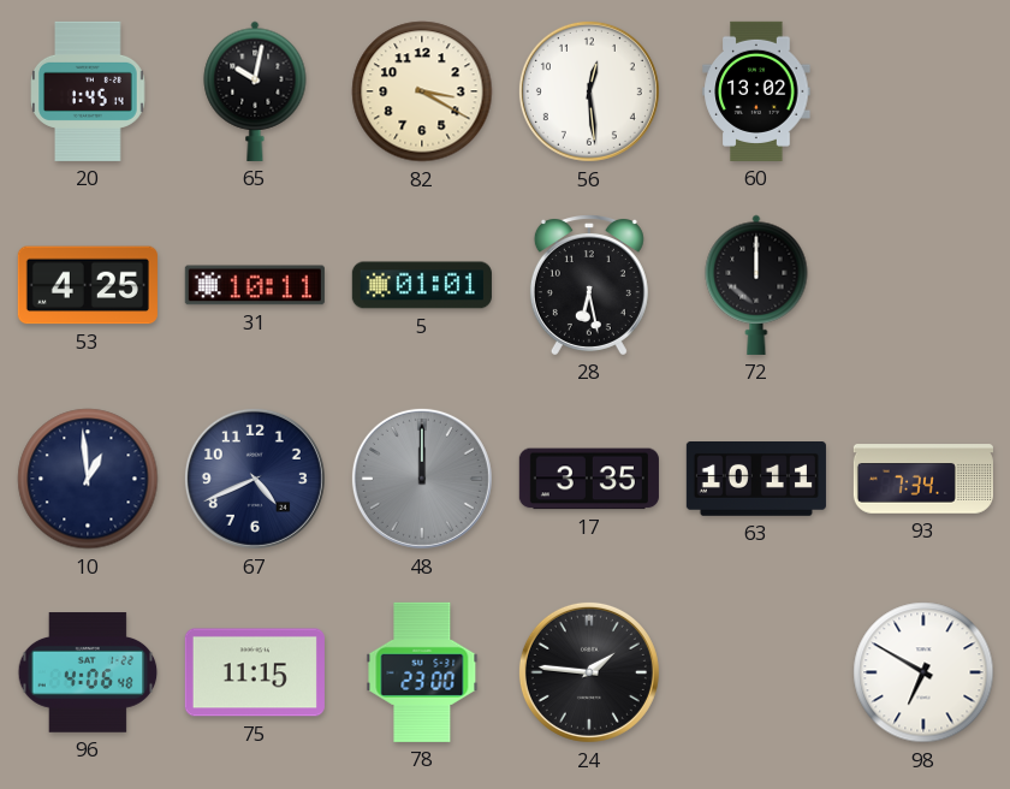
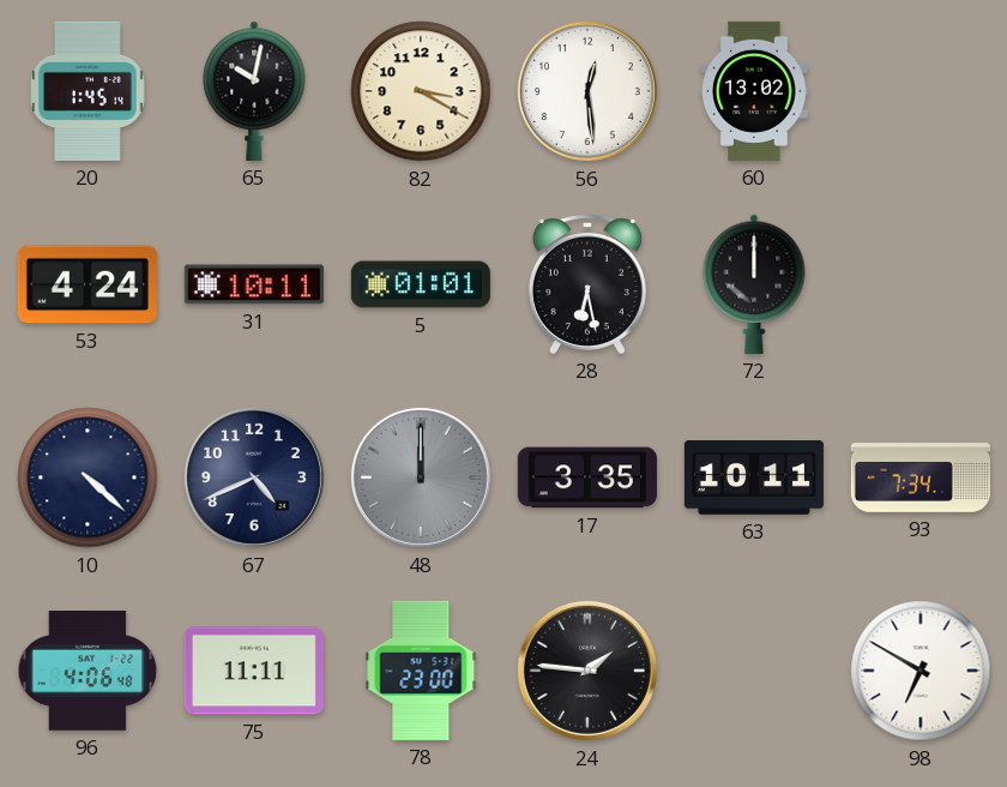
53: 4:25 -> 4:24 (88, 284)
10: 12:59 -> 4:22 (88, 477)
75: 11:15 -> 11:11 (254, 671)
